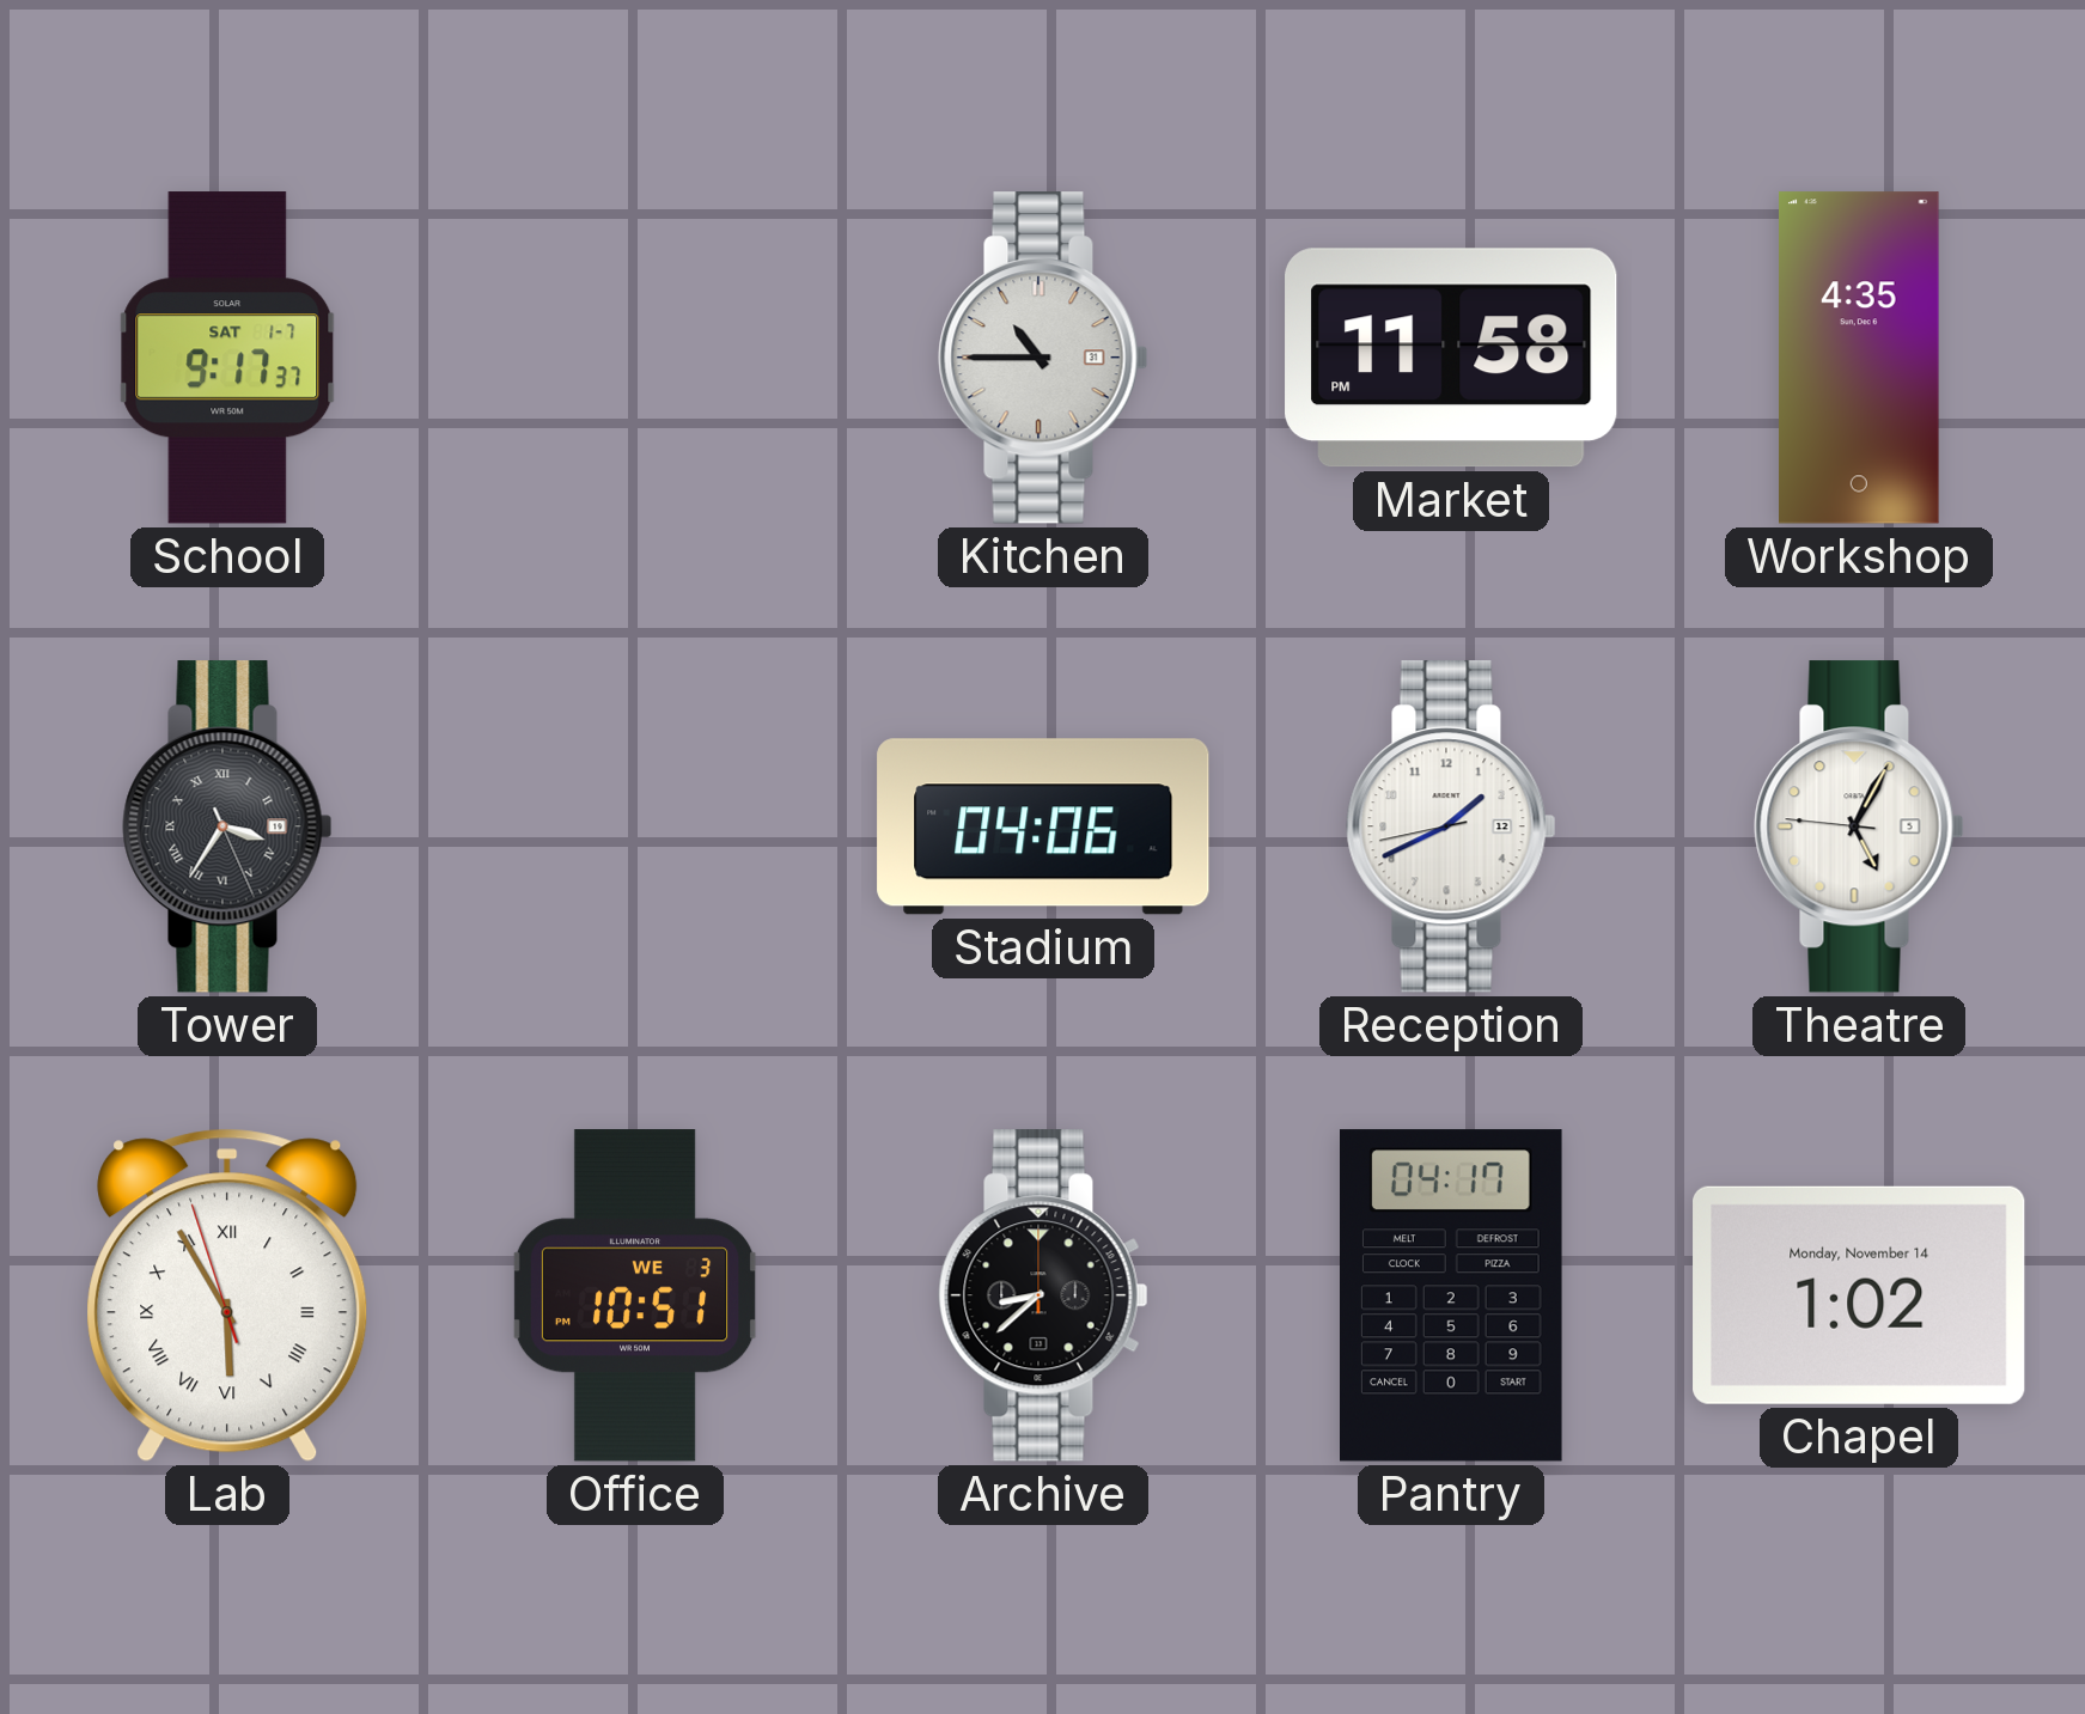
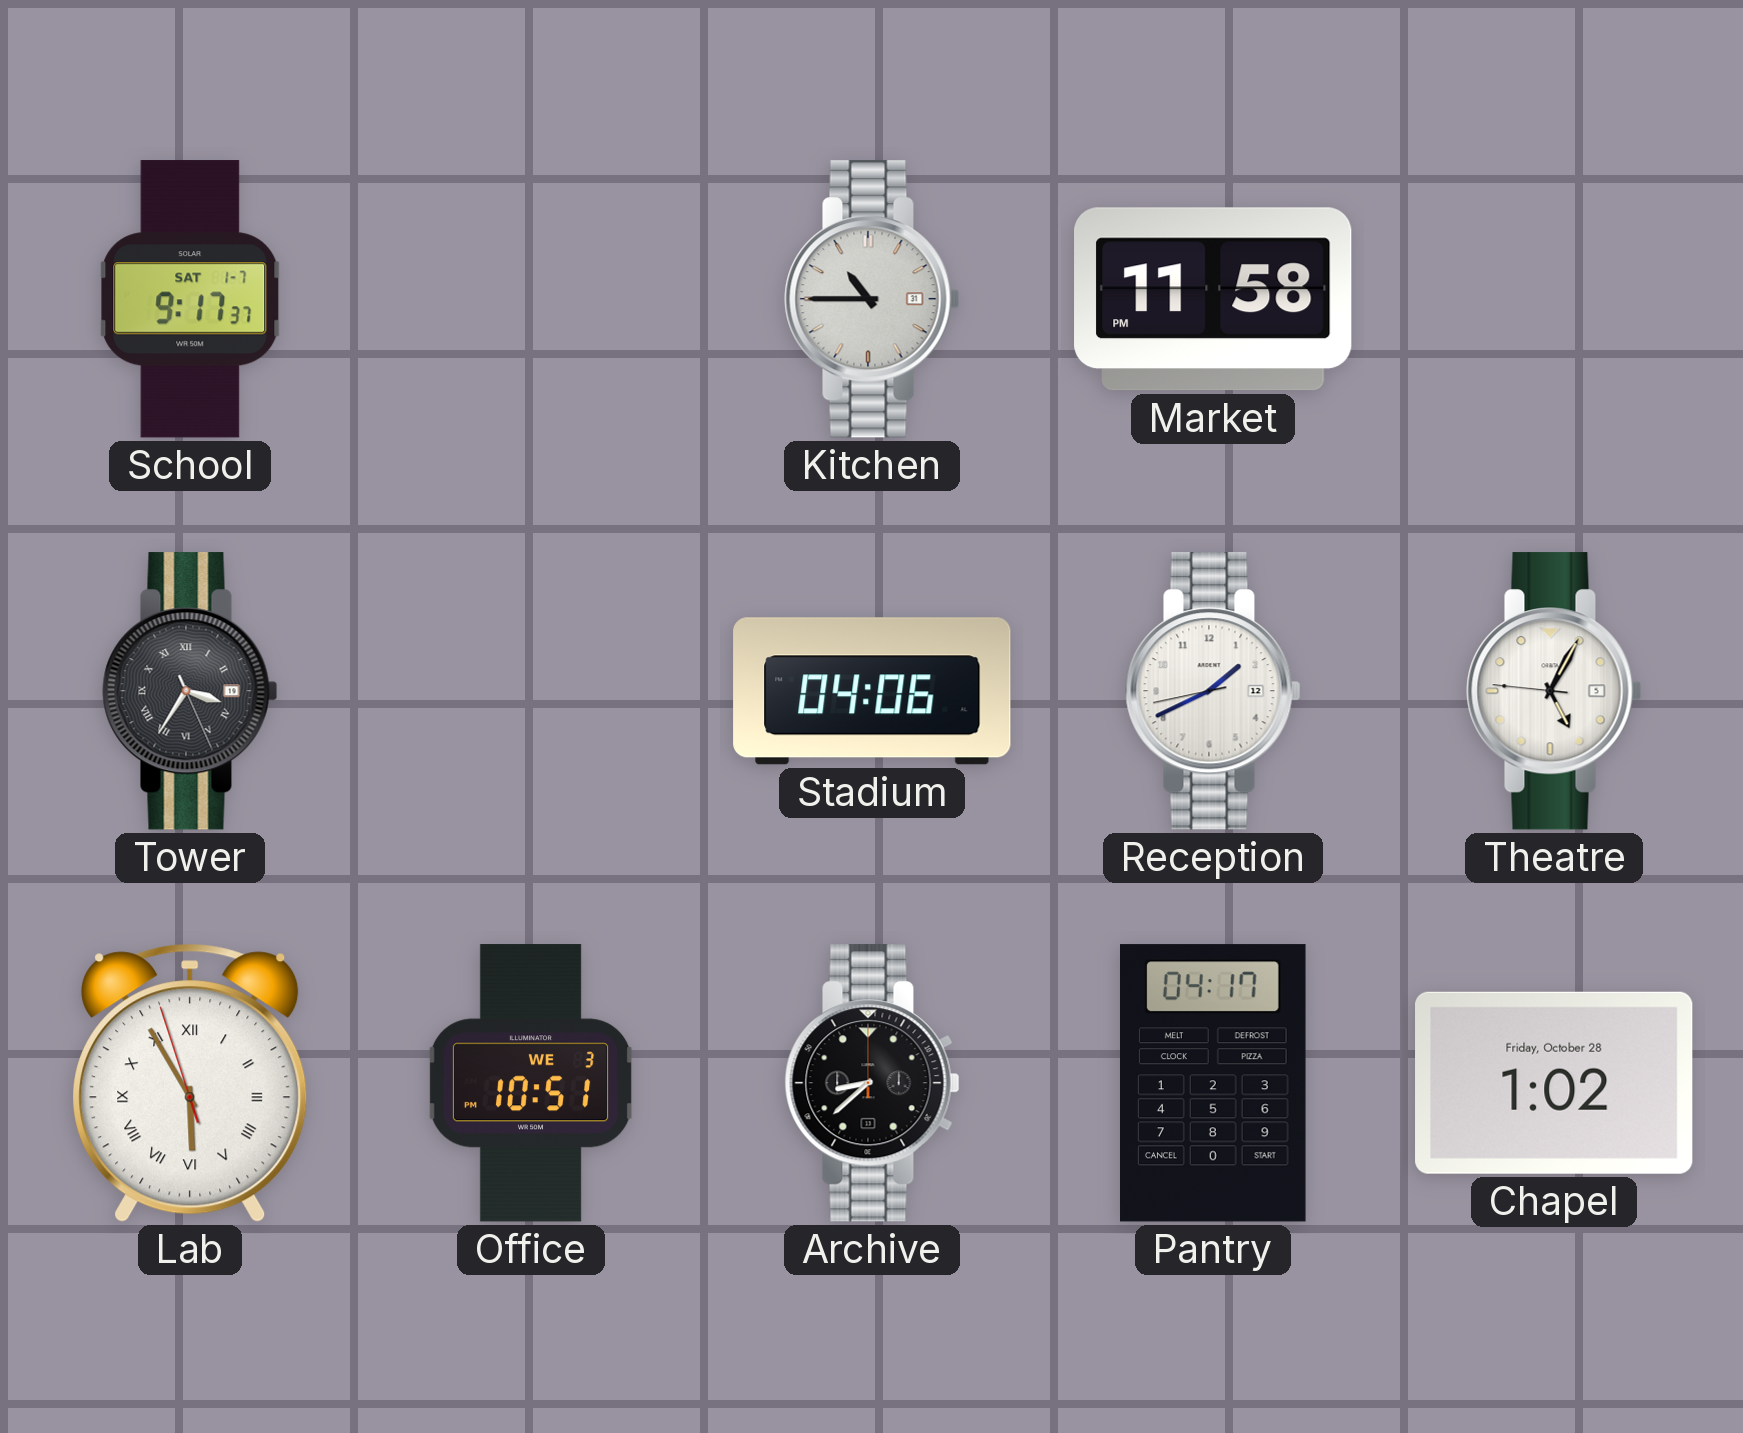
Workshop: 4:35 -> none (1860, 358)
Chapel date: Monday, November 14 -> Friday, October 28 (1554, 1083)
